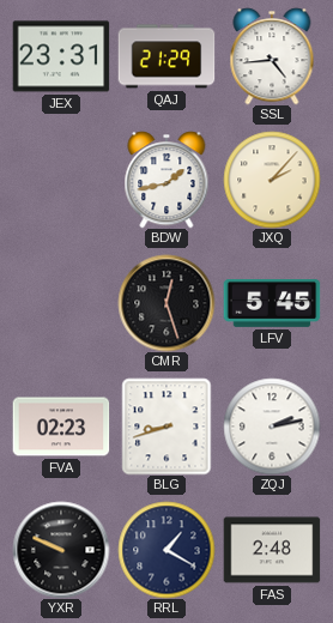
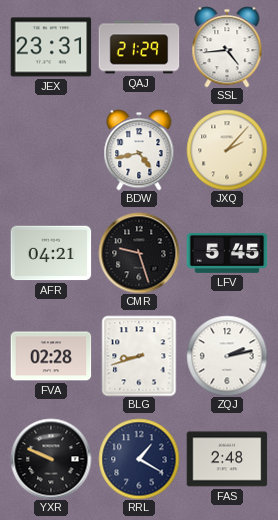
BDW: 1:43 -> 4:43 (139, 150)
AFR: none -> 04:21 (51, 253)
CMR: 12:27 -> 9:27 (139, 253)
FVA: 02:23 -> 02:28 (51, 356)
